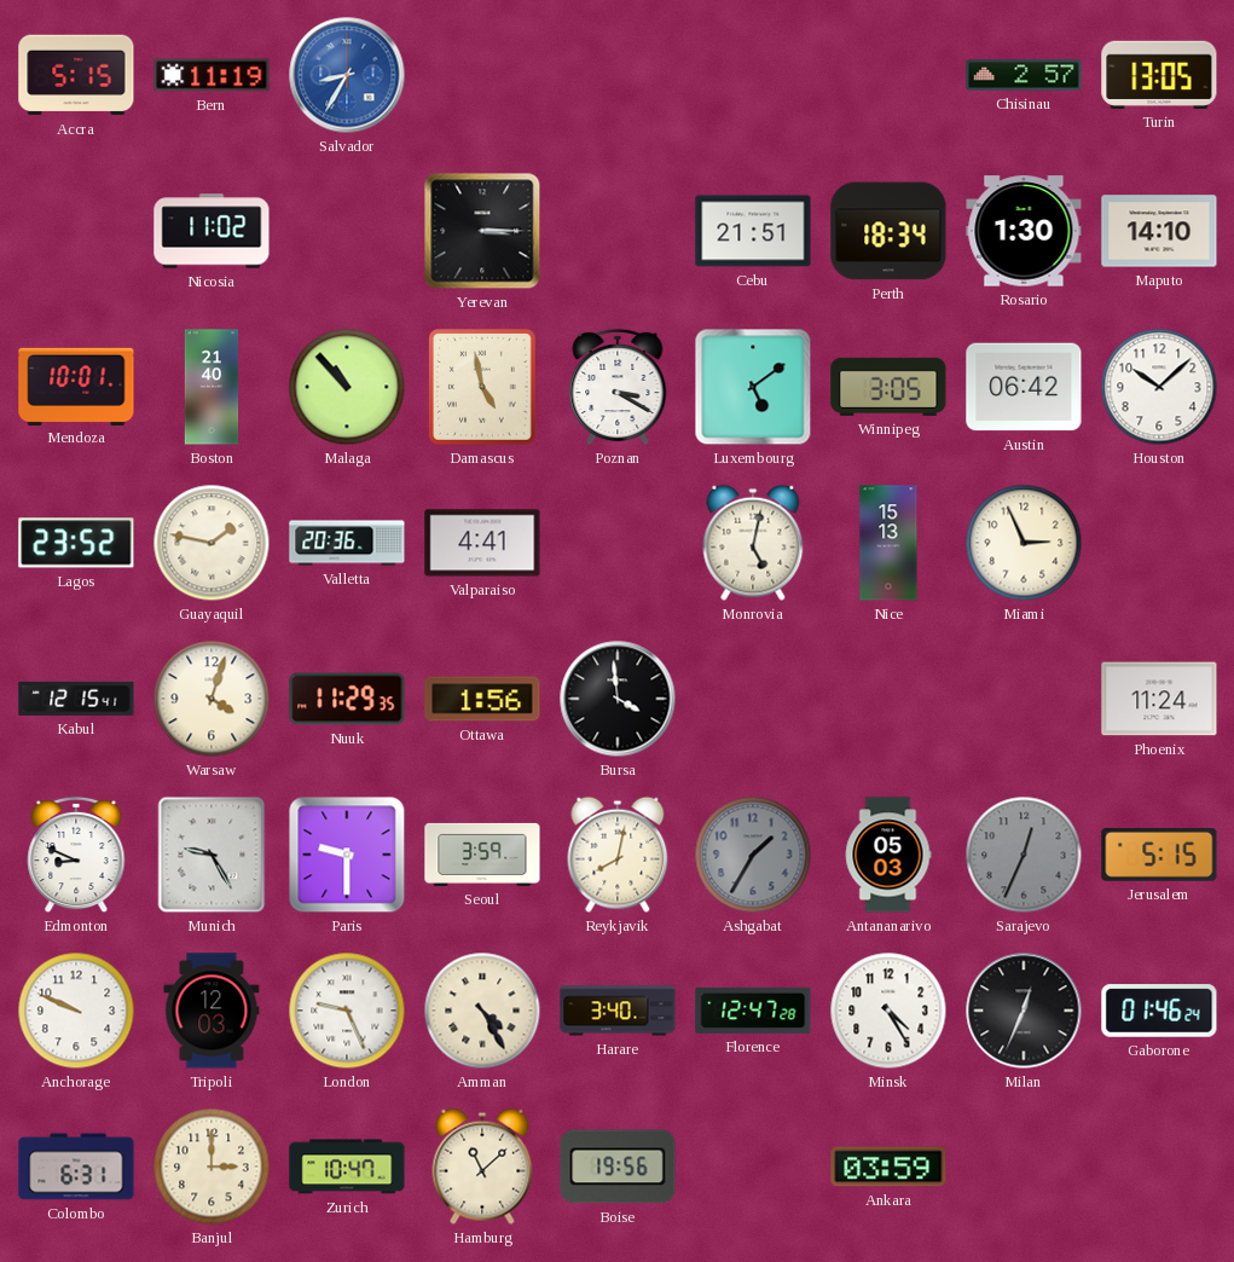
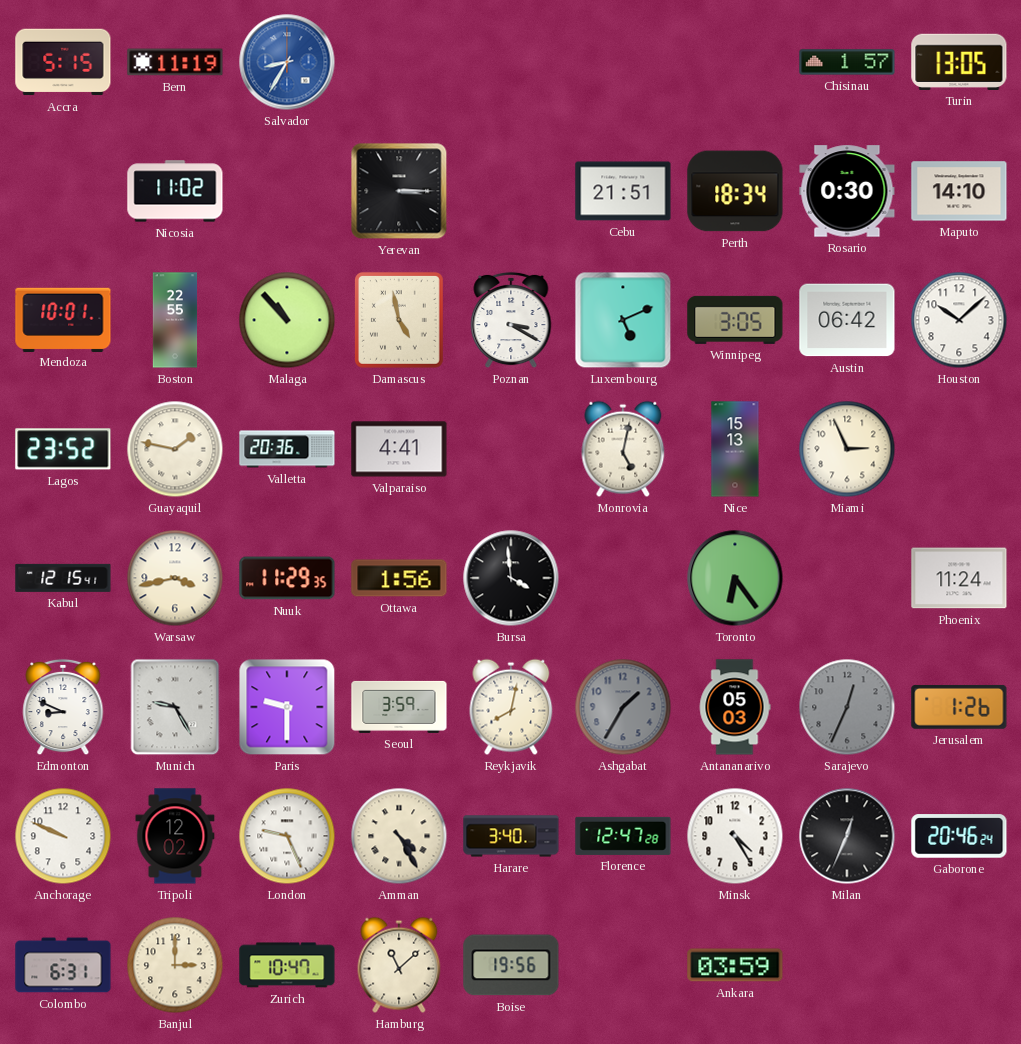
Chisinau: 2:57 -> 1:57 (847, 62)
Rosario: 1:30 -> 0:30 (847, 191)
Boston: 21:40 -> 22:55 (175, 320)
Luxembourg: 5:09 -> 5:11 (623, 320)
Warsaw: 4:03 -> 3:43 (175, 578)
Toronto: none -> 6:24 (735, 578)
Jerusalem: 5:15 -> 1:26 (959, 707)
Tripoli: 12:03 -> 12:02 (175, 836)
Gaborone: 01:46 -> 20:46 (959, 836)
